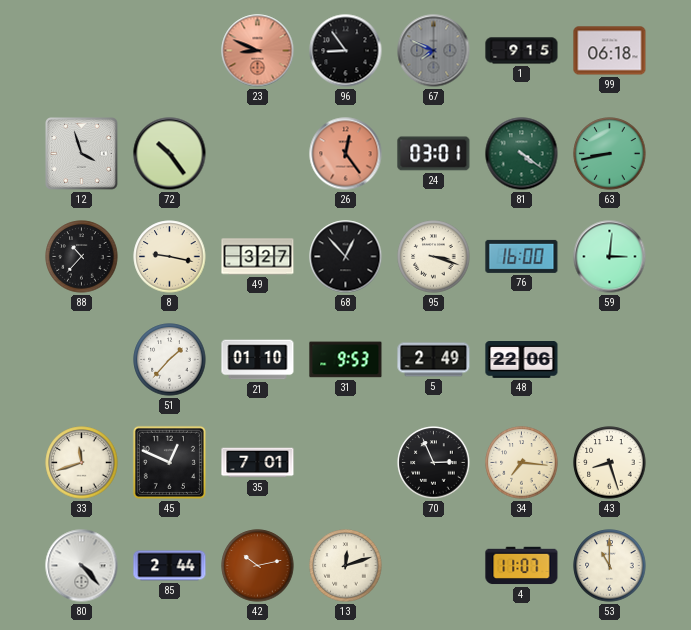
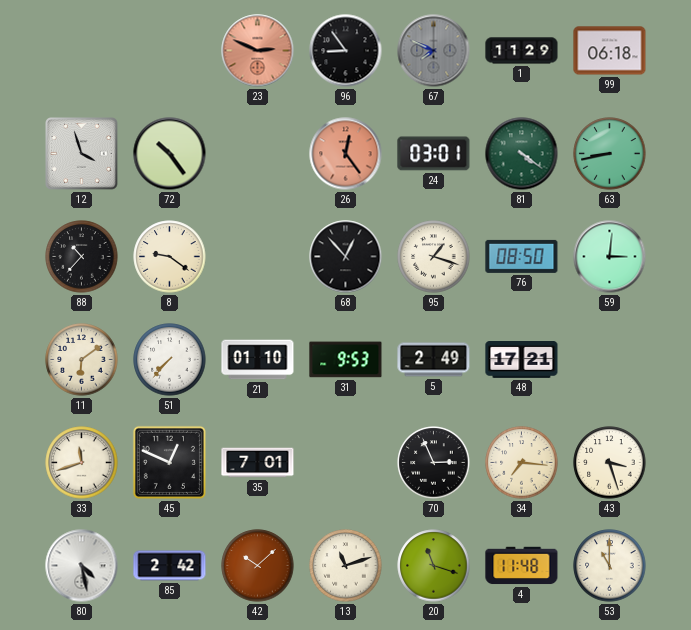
23: 8:49 -> 2:49 (258, 51)
1: 9:15 -> 11:29 (522, 51)
8: 9:17 -> 9:21 (170, 257)
49: 3:27 -> none (258, 257)
95: 3:18 -> 1:18 (434, 257)
76: 16:00 -> 08:50 (522, 256)
11: none -> 6:09 (82, 360)
51: 1:37 -> 7:37 (170, 360)
48: 22:06 -> 17:21 (522, 360)
43: 8:27 -> 3:27 (610, 463)
80: 4:23 -> 4:28 (82, 566)
85: 2:44 -> 2:42 (170, 566)
42: 10:13 -> 10:08 (258, 566)
13: 12:12 -> 11:12 (346, 566)
20: none -> 11:18 (434, 566)
4: 11:07 -> 11:48 (522, 566)
